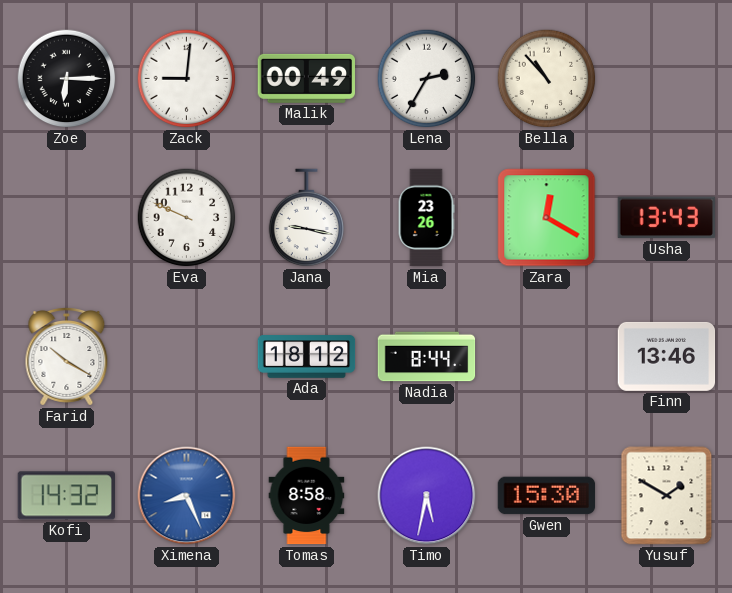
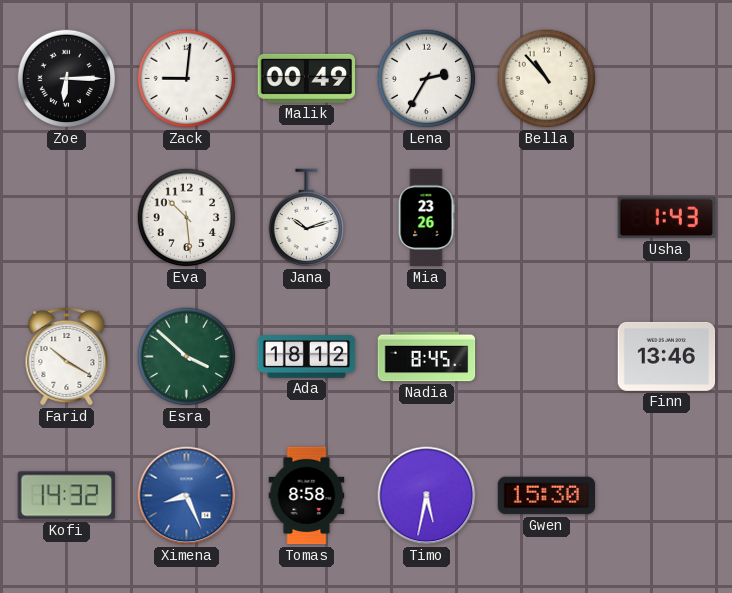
Eva: 9:49 -> 10:29 (187, 218)
Jana: 9:17 -> 10:12 (307, 218)
Zara: 12:20 -> none (547, 218)
Usha: 13:43 -> 1:43 (666, 218)
Esra: none -> 3:52 (187, 357)
Nadia: 8:44 -> 8:45 (427, 357)
Yusuf: 1:50 -> none (667, 496)
